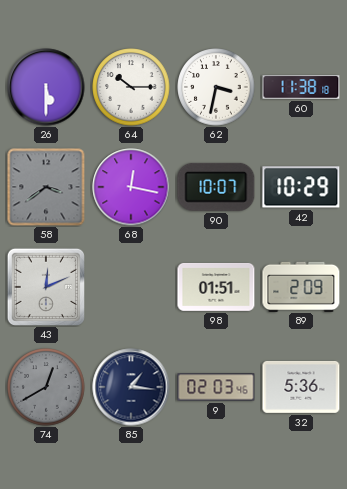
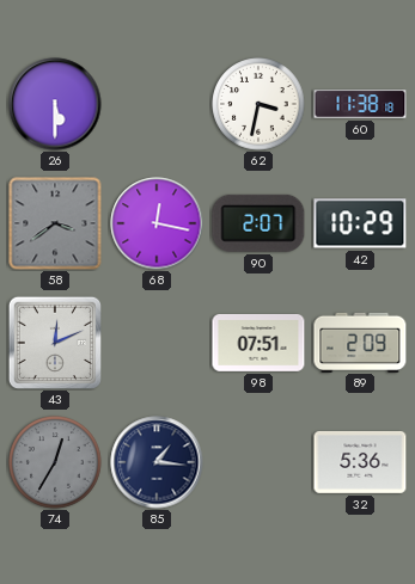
64: 10:15 -> none (131, 87)
90: 10:07 -> 2:07 (258, 223)
98: 01:51 -> 07:51 (258, 343)
74: 12:40 -> 12:35 (55, 462)
9: 02:03 -> none (216, 387)
